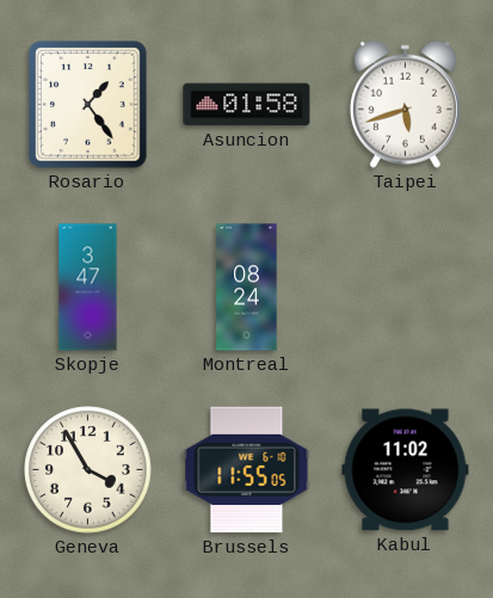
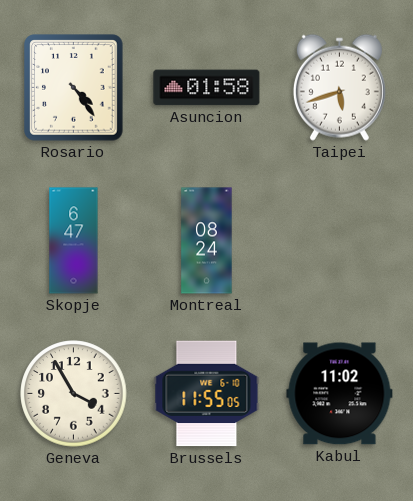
Rosario: 1:24 -> 4:24 (74, 88)
Skopje: 3:47 -> 6:47 (74, 241)
